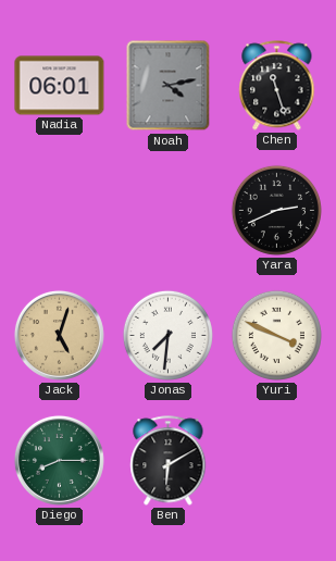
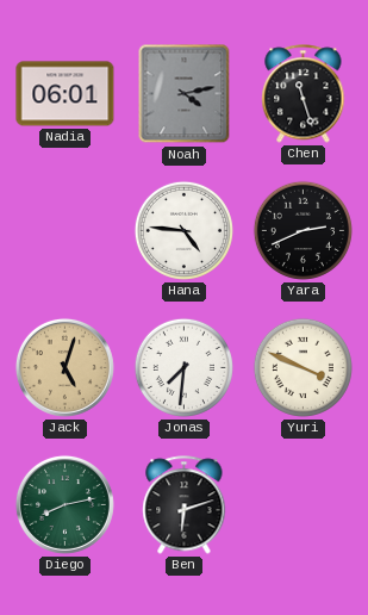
Hana: none -> 4:46 (183, 230)
Diego: 8:15 -> 8:13 (64, 504)
Ben: 6:10 -> 6:12 (185, 505)
